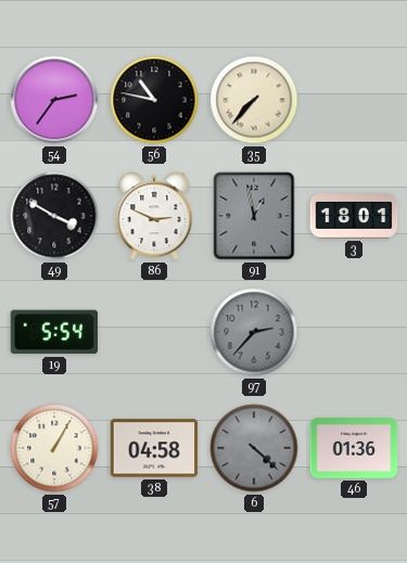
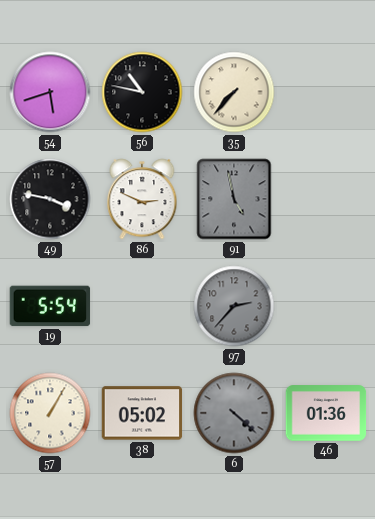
54: 2:36 -> 5:42 (50, 92)
49: 3:50 -> 3:47 (50, 199)
91: 12:58 -> 4:58 (234, 199)
3: 18:01 -> none (354, 217)
38: 04:58 -> 05:02 (142, 413)
